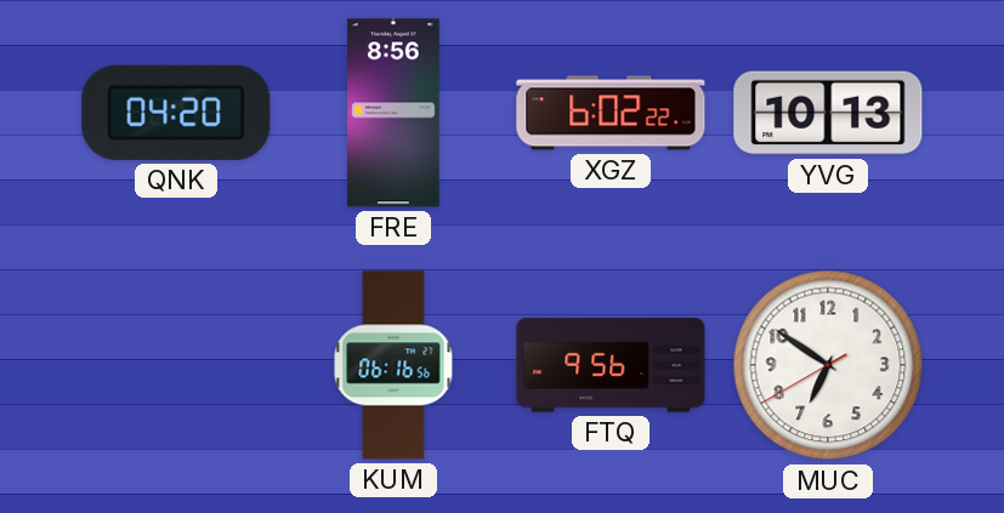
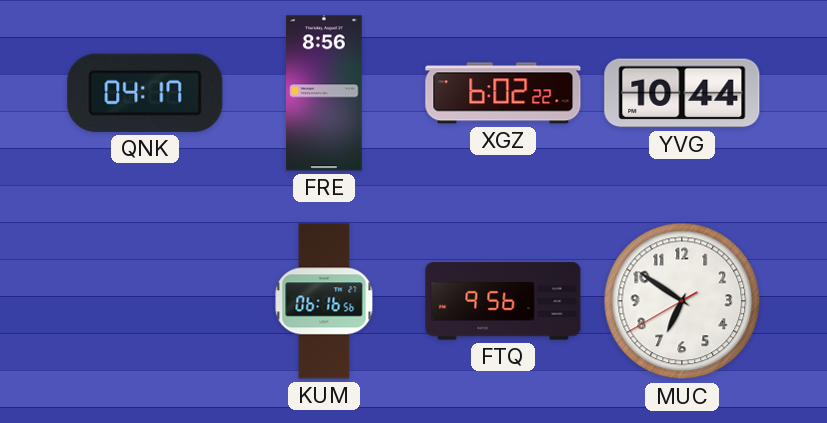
QNK: 04:20 -> 04:17 (145, 93)
YVG: 10:13 -> 10:44 (682, 93)
